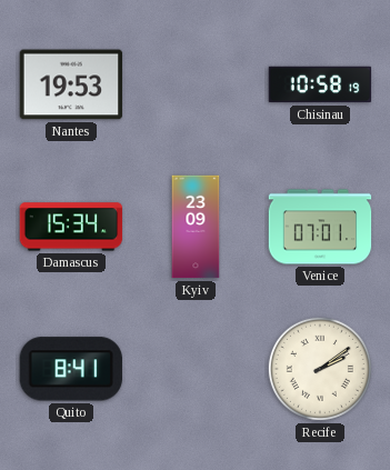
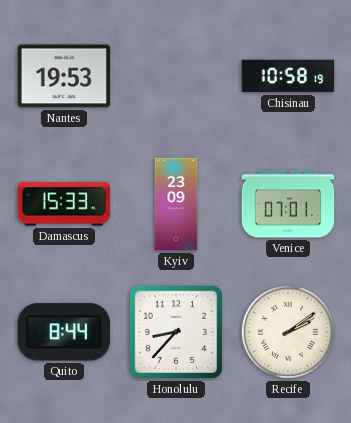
Damascus: 15:34 -> 15:33 (64, 204)
Quito: 8:41 -> 8:44 (64, 332)
Honolulu: none -> 8:37 (176, 332)
